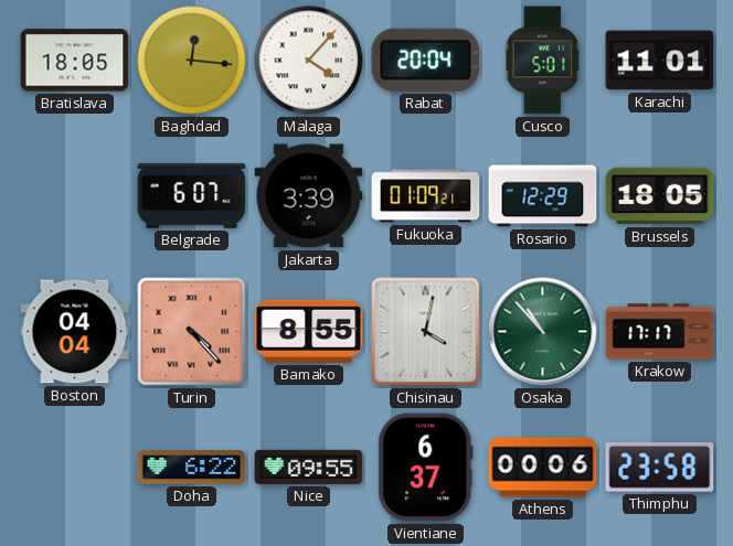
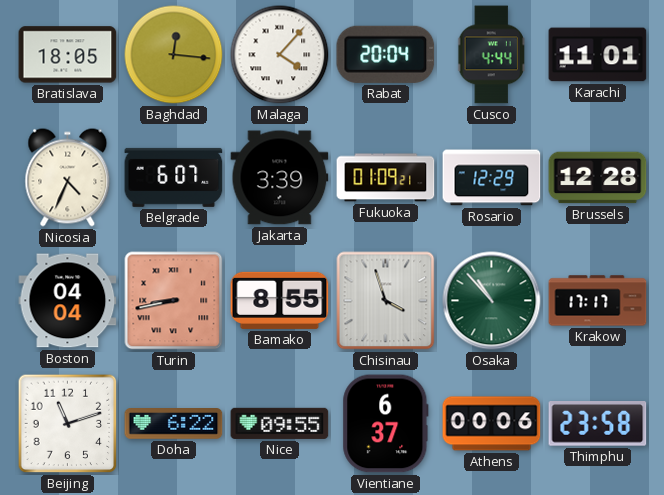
Cusco: 5:01 -> 4:44 (491, 55)
Nicosia: none -> 4:34 (68, 178)
Brussels: 18:05 -> 12:28 (598, 178)
Turin: 4:23 -> 8:43 (174, 301)
Chisinau: 4:02 -> 3:57 (386, 301)
Beijing: none -> 11:12 (68, 424)
